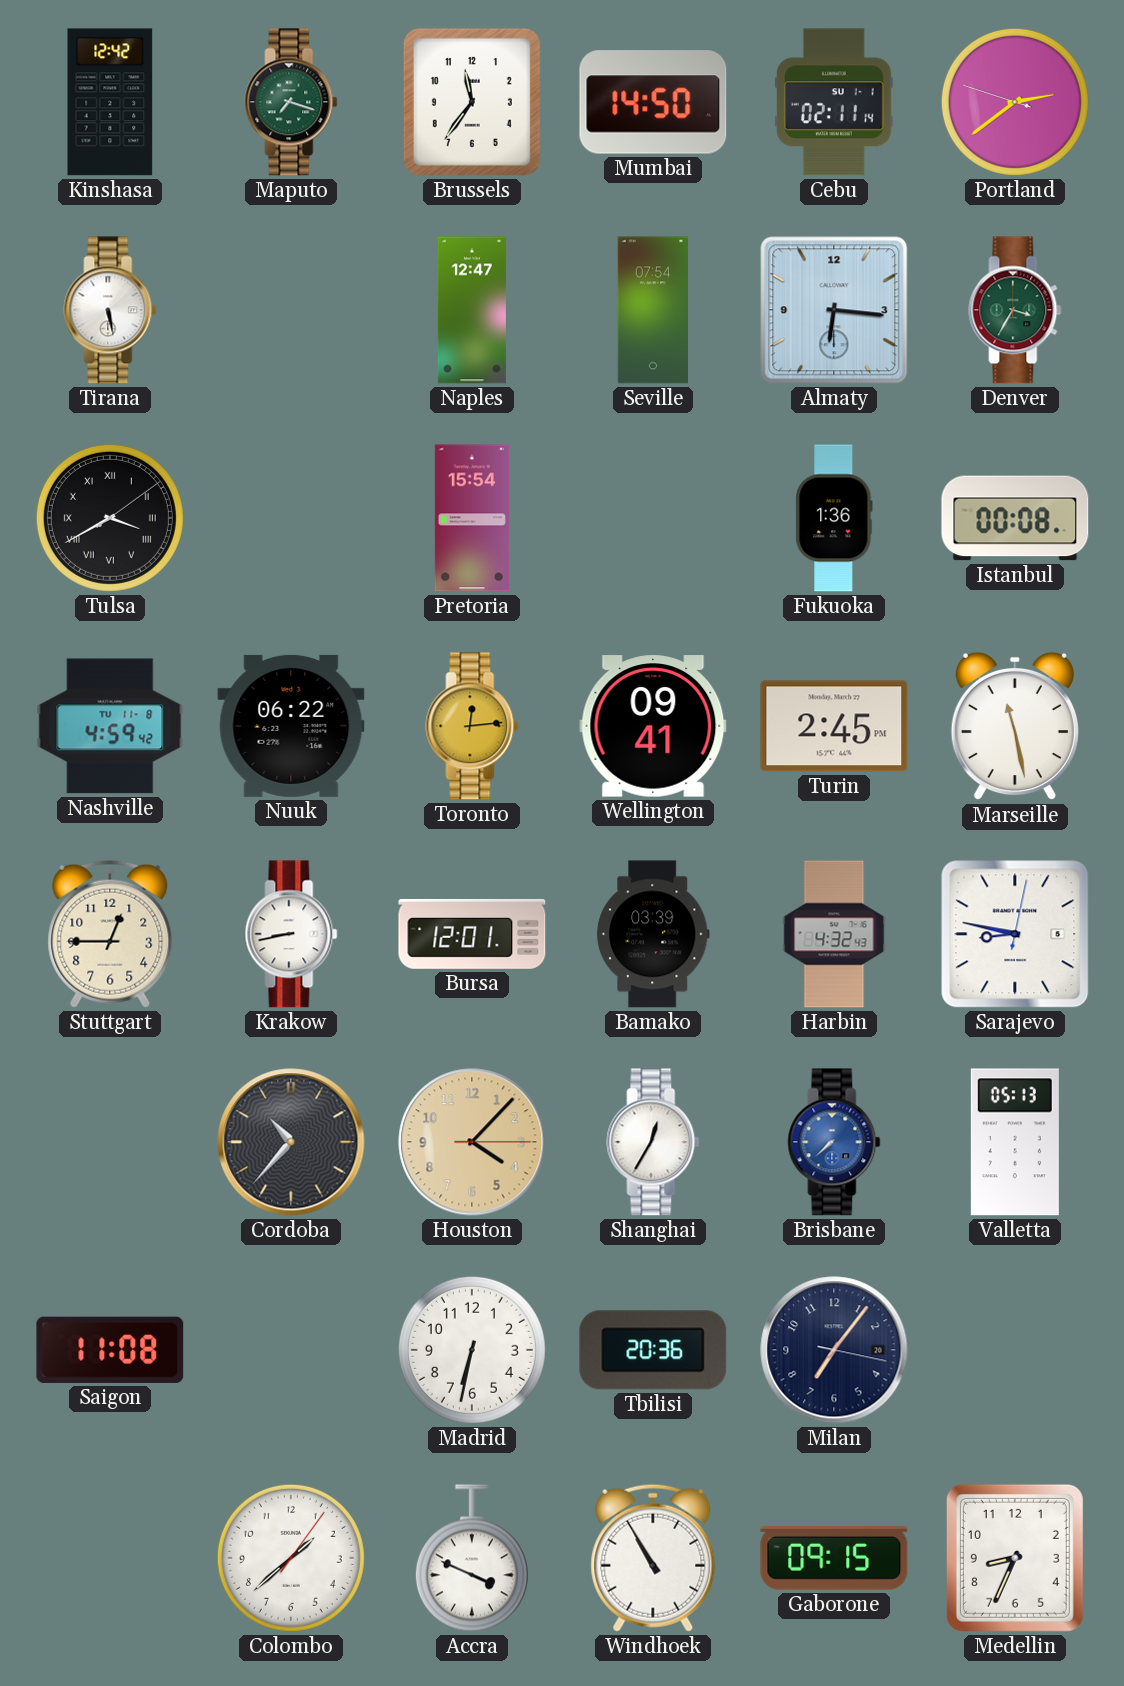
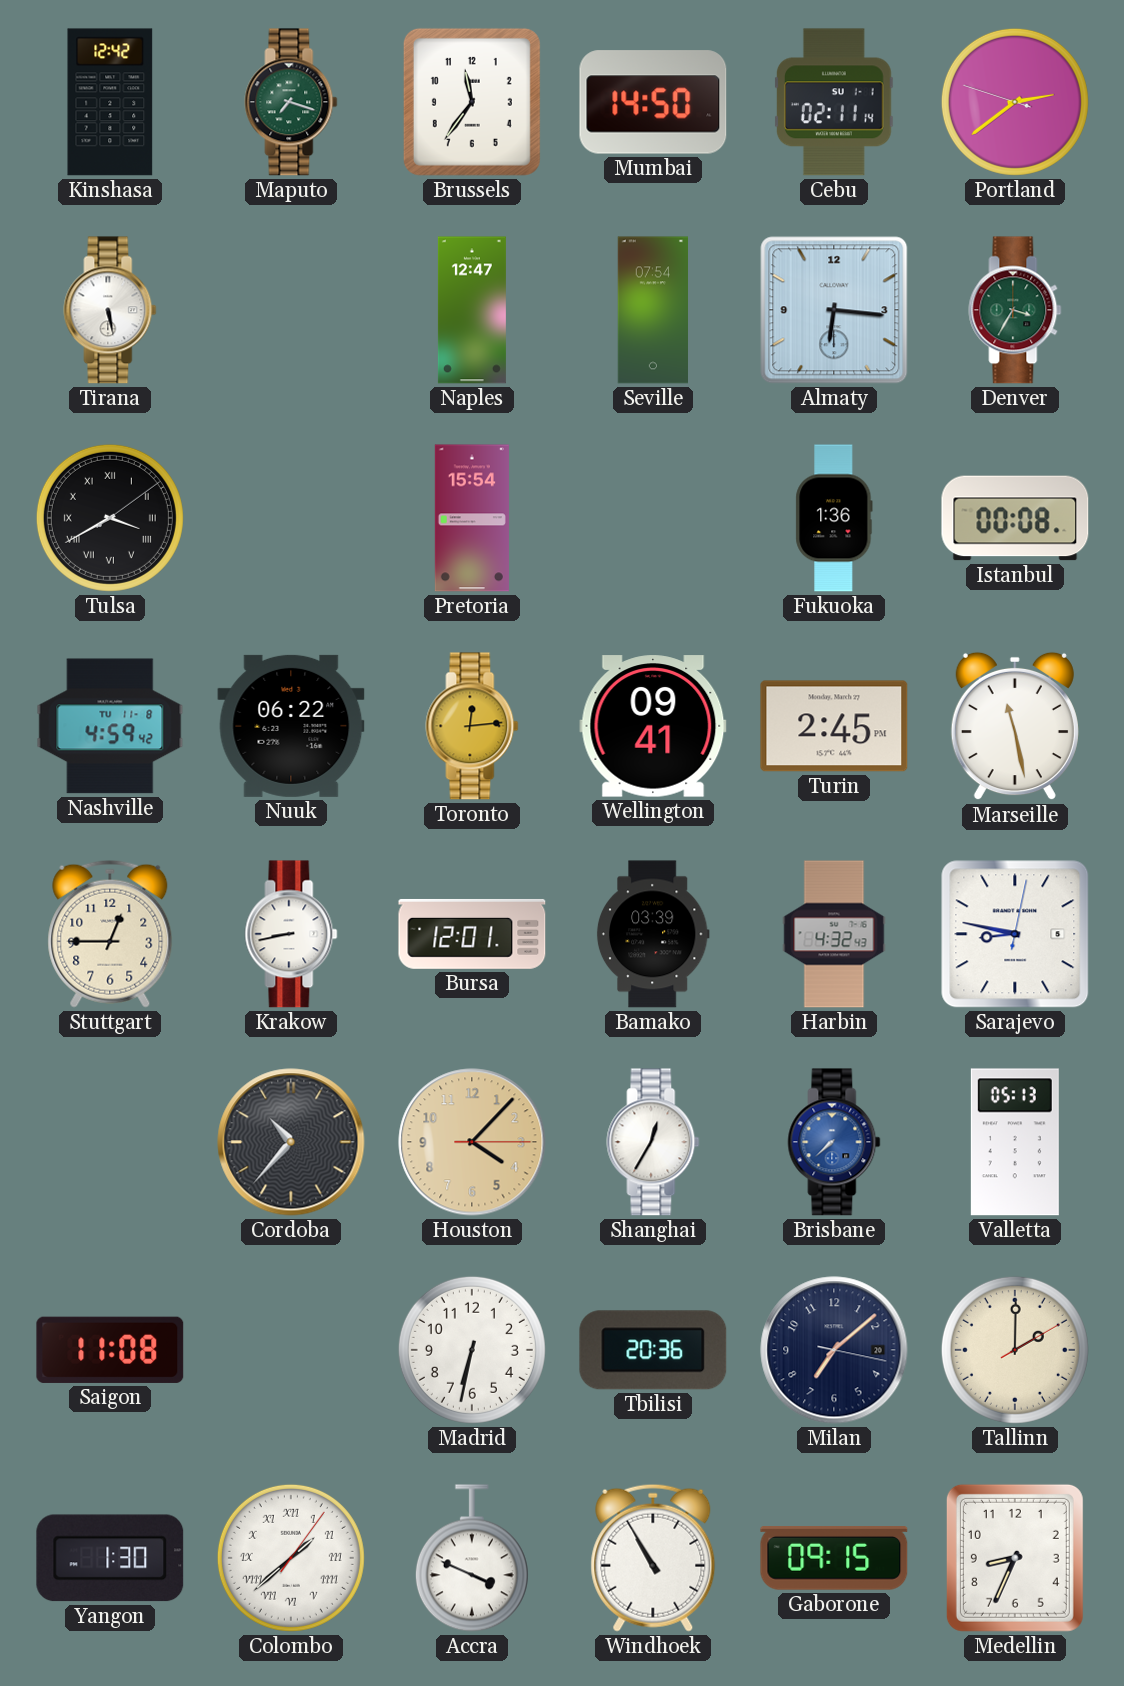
Milan: 7:06 -> 7:08 (834, 1350)
Tallinn: none -> 2:00 (1015, 1350)
Yangon: none -> 1:30 (110, 1558)
Colombo numerals: Arabic -> Roman (291, 1558)
